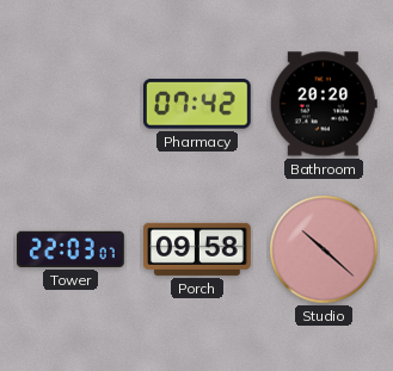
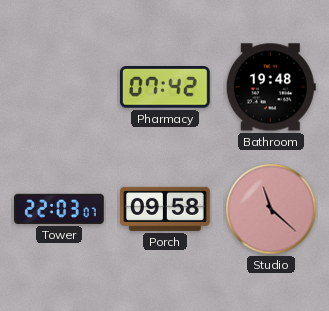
Bathroom: 20:20 -> 19:48 (271, 87)
Studio: 10:22 -> 11:22 (271, 209)
